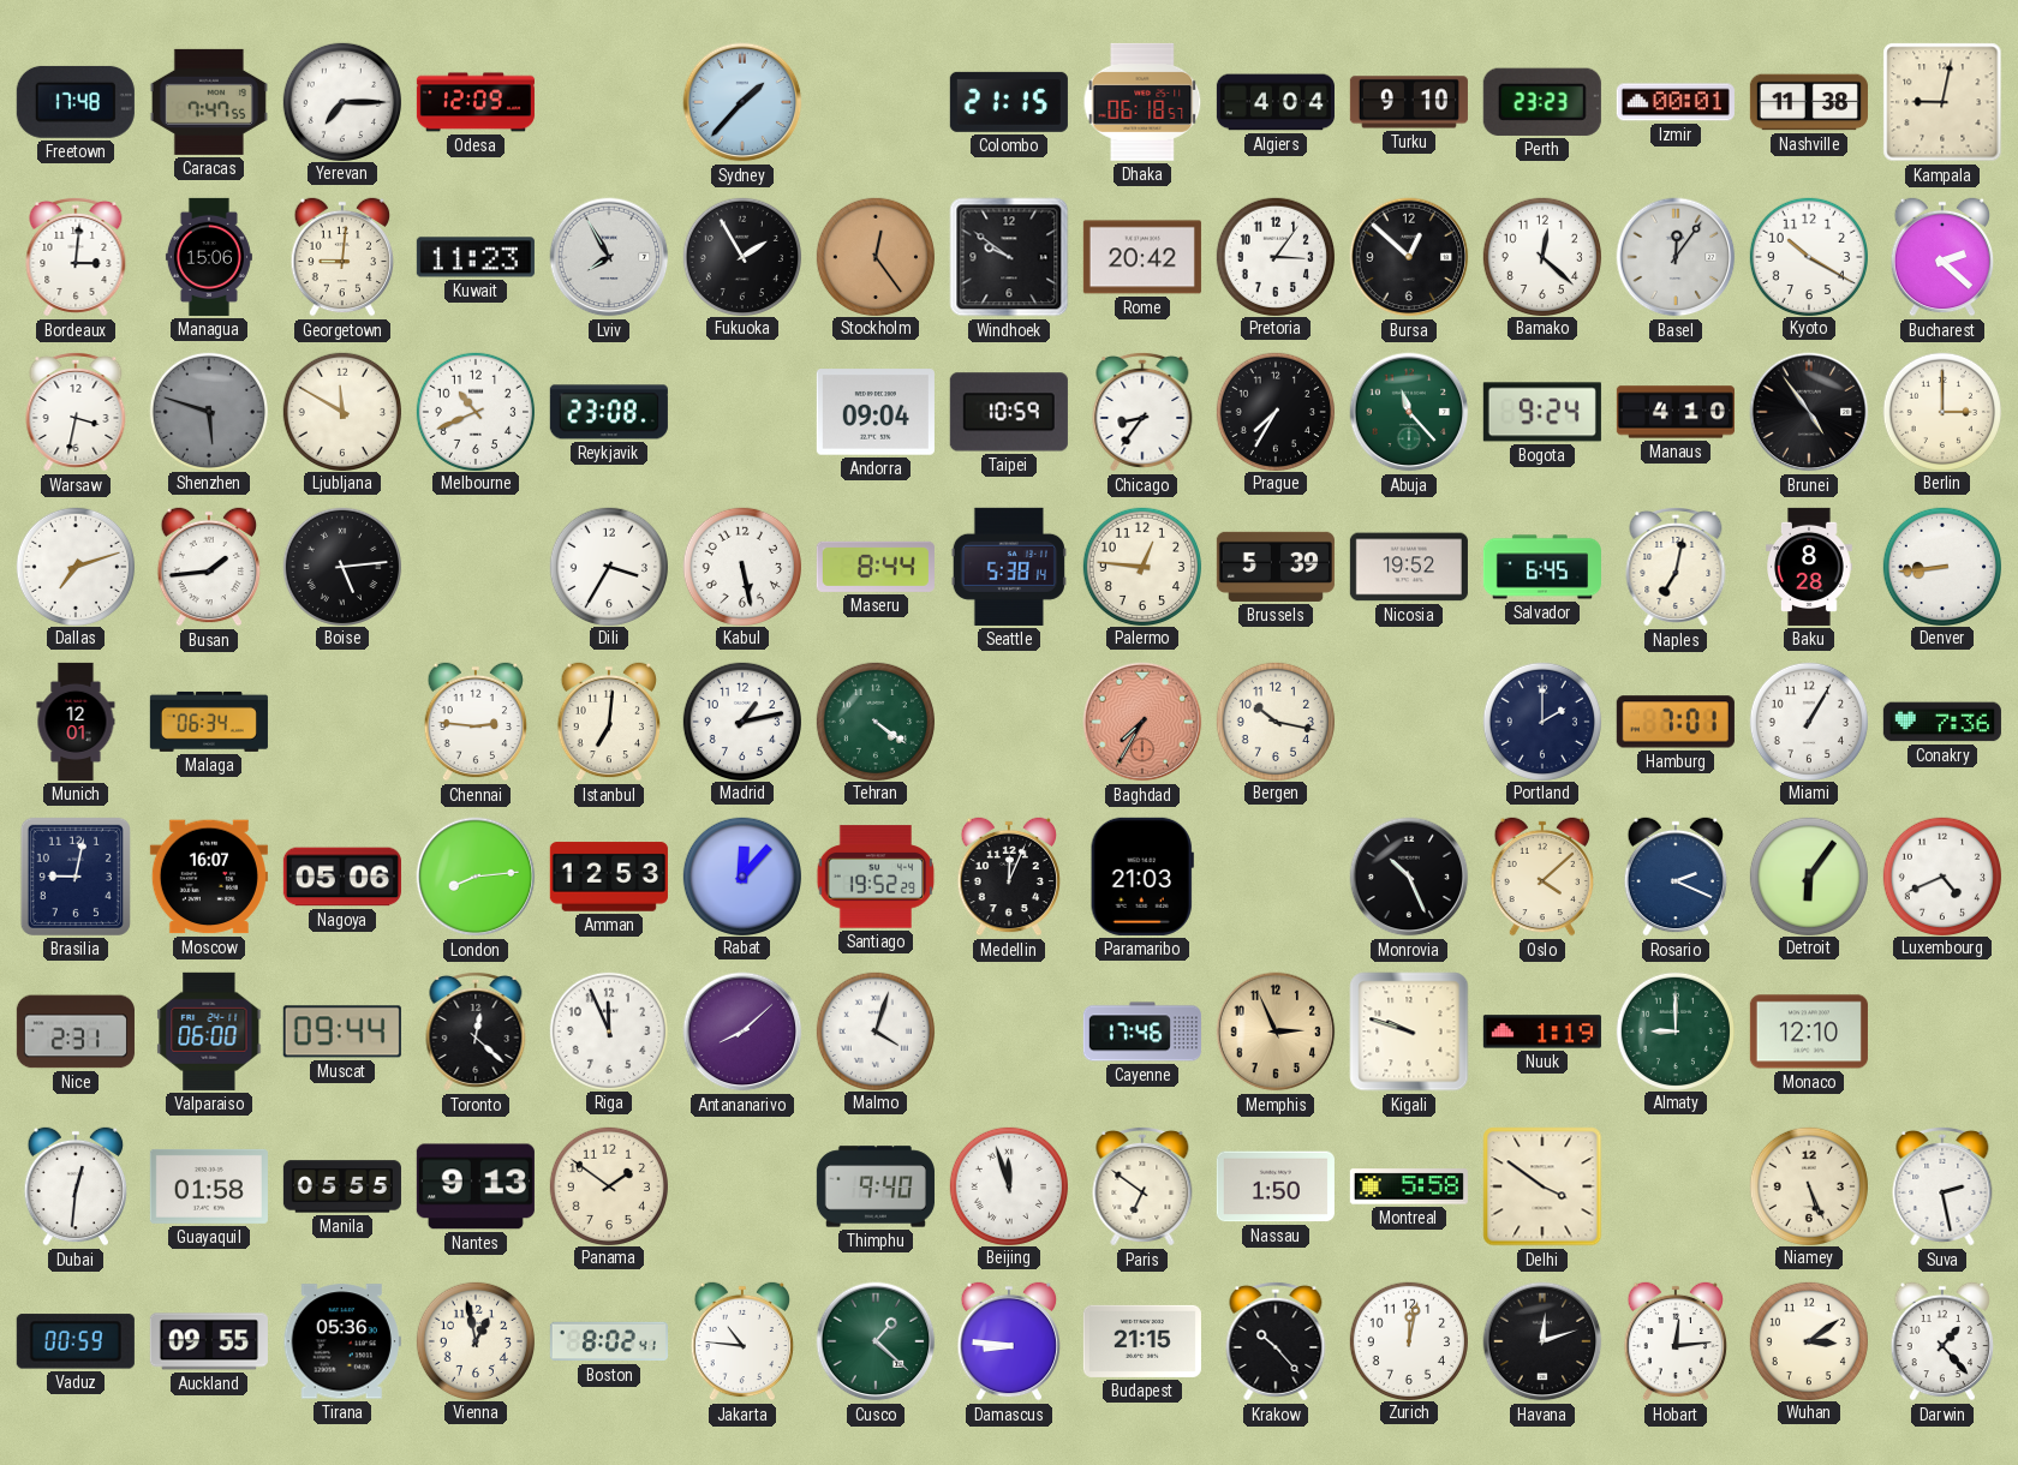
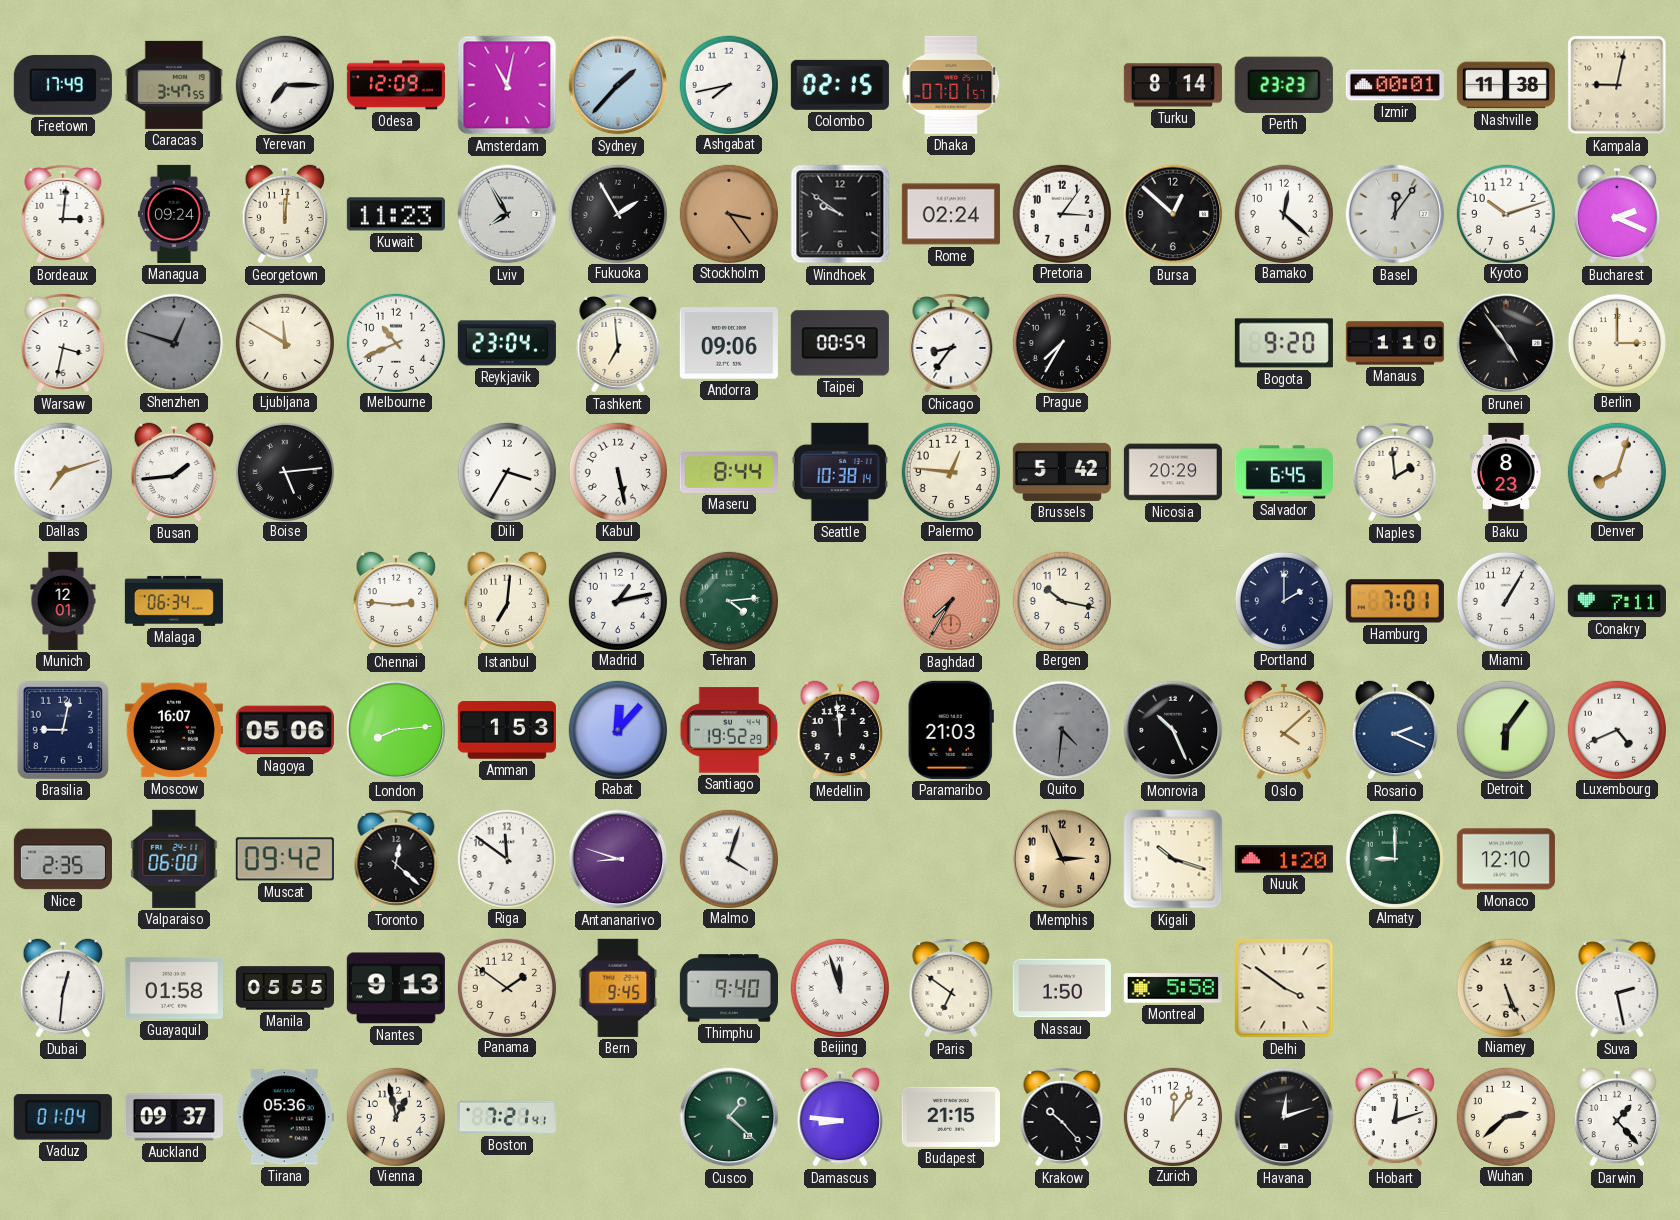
Freetown: 17:48 -> 17:49 (63, 85)
Caracas: 7:47 -> 3:47 (174, 85)
Amsterdam: none -> 11:02 (507, 85)
Ashgabat: none -> 7:43 (728, 84)
Colombo: 21:15 -> 02:15 (840, 85)
Dhaka: 06:18 -> 07:01 (951, 85)
Algiers: 4:04 -> none (1276, 102)
Turku: 9:10 -> 8:14 (1173, 85)
Managua: 15:06 -> 09:24 (174, 214)
Georgetown: 9:01 -> 12:01 (285, 214)
Stockholm: 12:24 -> 3:24 (728, 213)
Rome: 20:42 -> 02:24 (951, 214)
Kyoto: 10:20 -> 10:12 (1505, 213)
Bucharest: 2:22 -> 2:19 (1617, 214)
Shenzhen: 5:48 -> 12:48 (173, 342)
Reykjavik: 23:08 -> 23:04 (507, 343)
Tashkent: none -> 6:59 (618, 343)
Andorra: 09:04 -> 09:06 (729, 343)
Taipei: 10:59 -> 00:59 (840, 343)
Abuja: 11:23 -> none (1409, 412)
Bogota: 9:24 -> 9:20 (1284, 343)
Manaus: 4:10 -> 1:10 (1395, 343)
Seattle: 5:38 -> 10:38 (840, 472)
Brussels: 5:39 -> 5:42 (1062, 472)
Nicosia: 19:52 -> 20:29 (1173, 472)
Naples: 7:02 -> 1:59 (1395, 472)
Baku: 8:28 -> 8:23 (1507, 472)
Denver: 8:44 -> 8:03 (1616, 471)
Tehran: 4:21 -> 4:14 (728, 600)
Conakry: 7:36 -> 7:11 (1617, 601)
Amman: 12:53 -> 1:53 (507, 730)
Medellin: 12:04 -> 11:59 (840, 730)
Quito: none -> 4:31 (1061, 729)
Nice: 2:31 -> 2:35 (63, 859)
Muscat: 09:44 -> 09:42 (285, 859)
Riga: 11:56 -> 11:51 (506, 858)
Antananarivo: 8:08 -> 8:48 (618, 859)
Cayenne: 17:46 -> none (1142, 1032)
Kigali: 9:48 -> 10:18 (1173, 859)
Nuuk: 1:19 -> 1:20 (1284, 859)
Bern: none -> 9:45 (618, 988)
Vaduz: 00:59 -> 01:04 (63, 1117)
Auckland: 09:55 -> 09:37 (174, 1117)
Boston: 8:02 -> 7:21 (507, 1117)
Jakarta: 10:46 -> none (742, 1341)
Zurich: 12:02 -> 12:06 (1172, 1116)
Hobart: 12:14 -> 12:12 (1395, 1117)
Wuhan: 3:09 -> 2:38 (1505, 1116)
